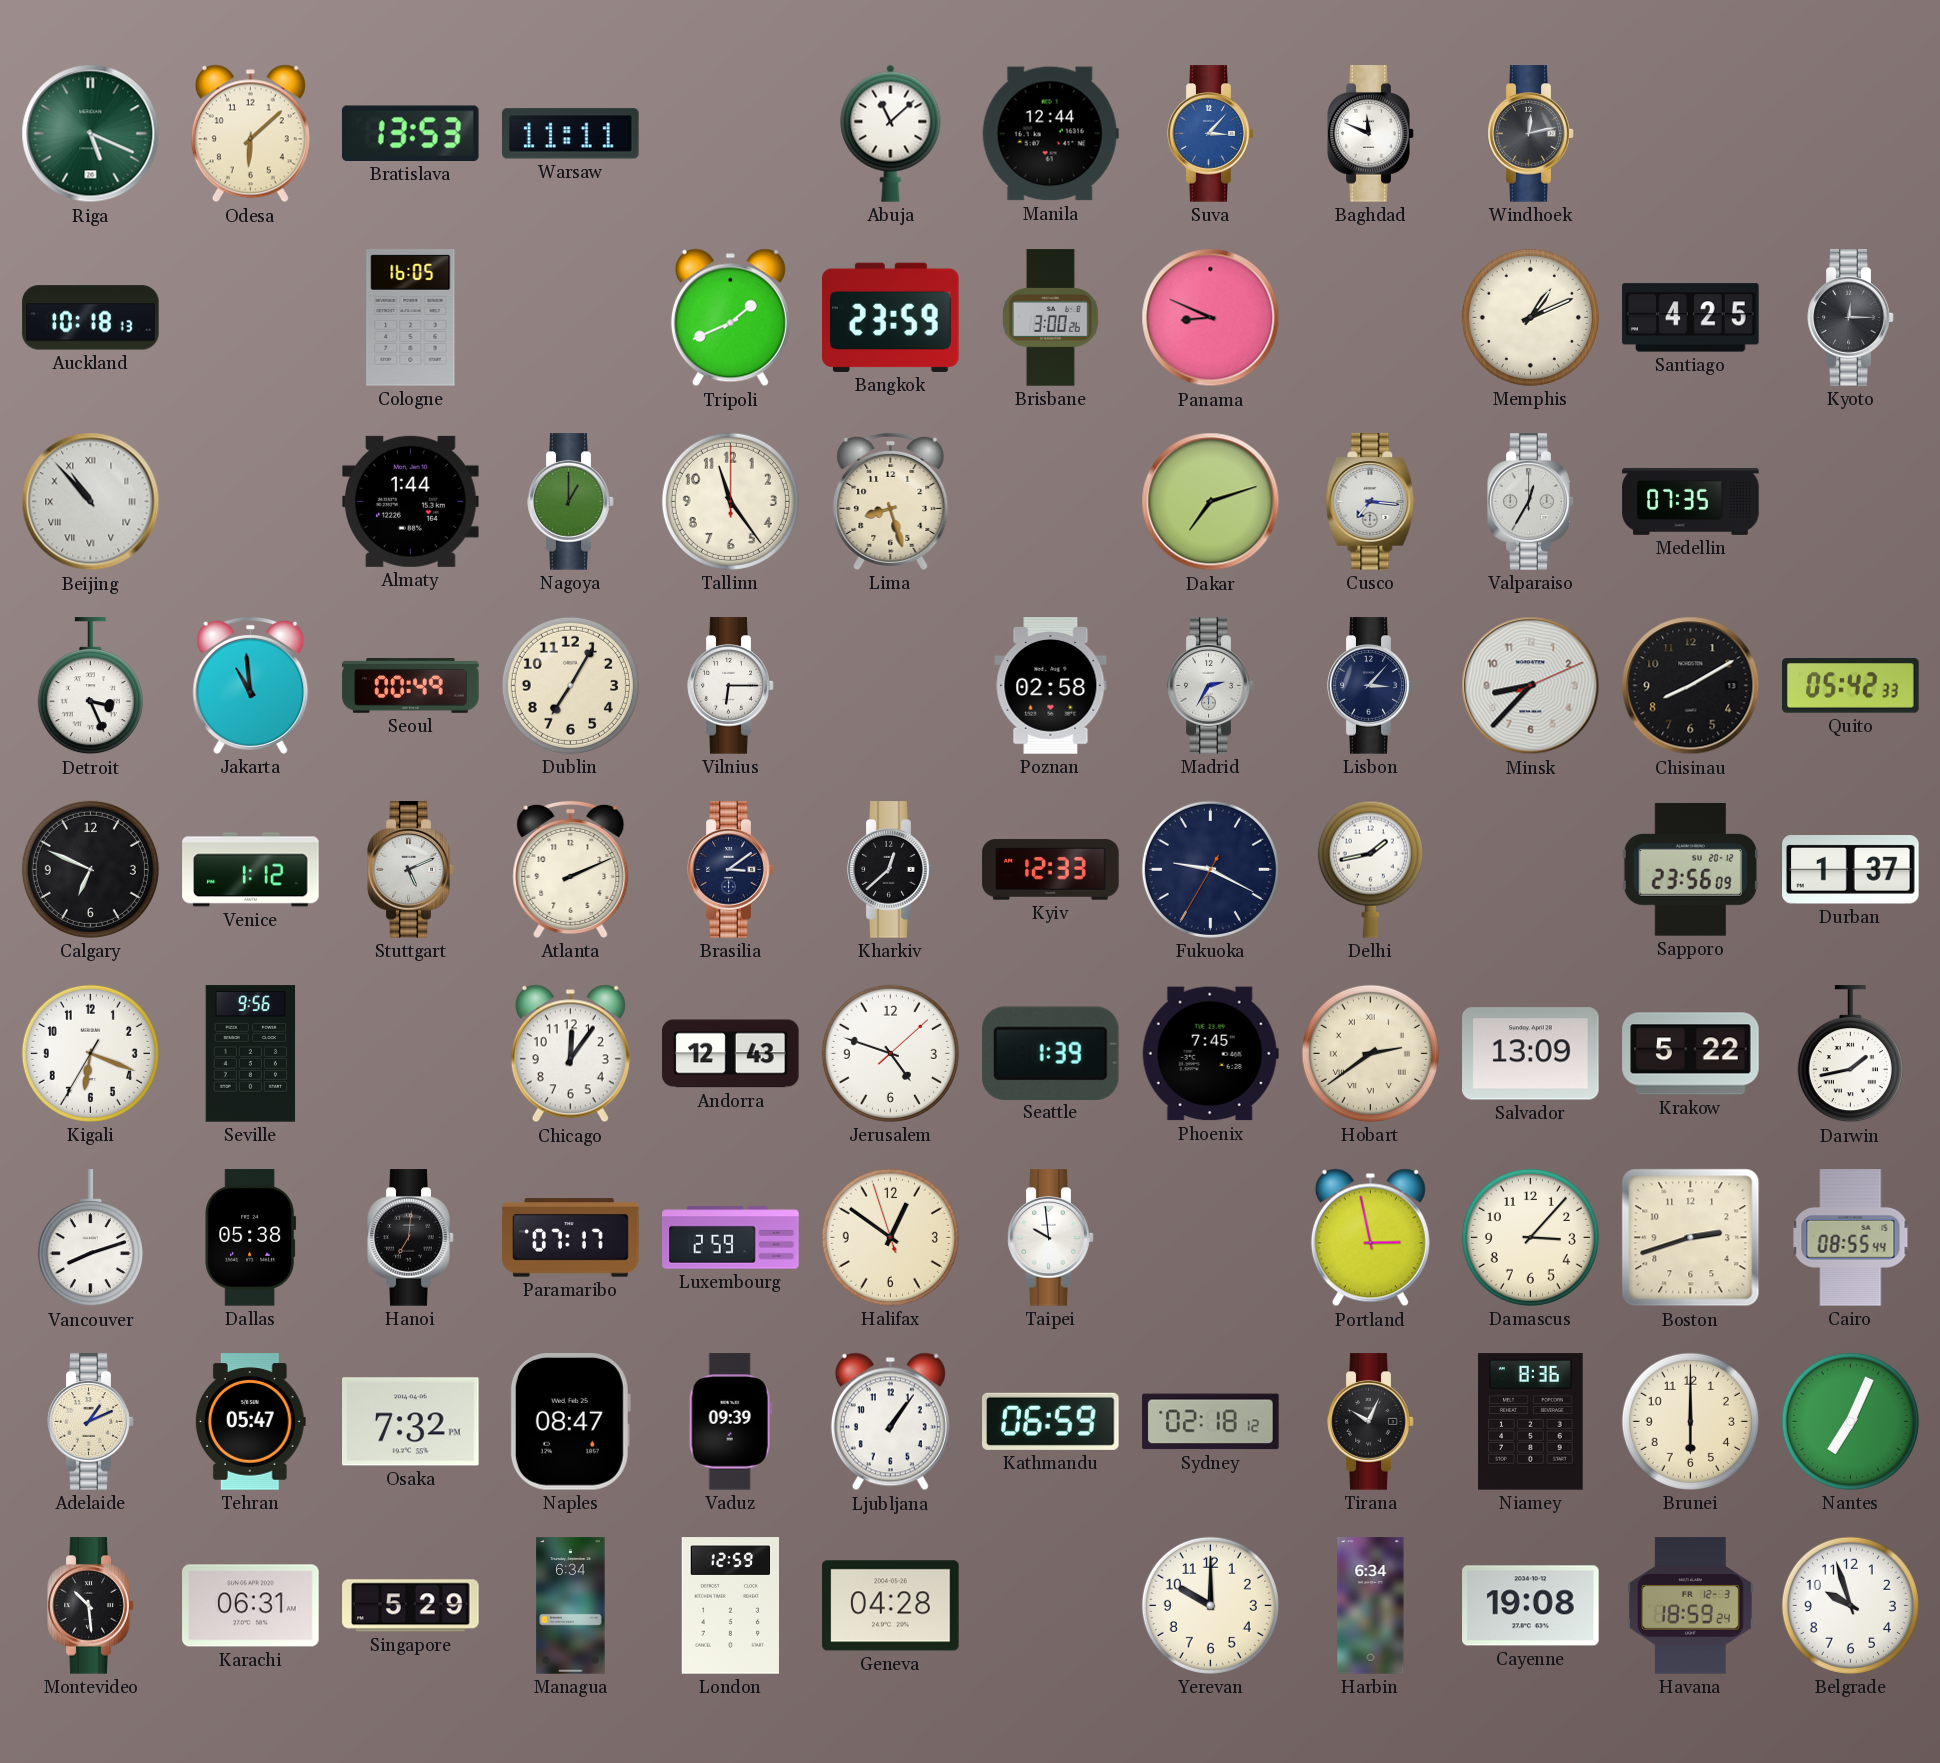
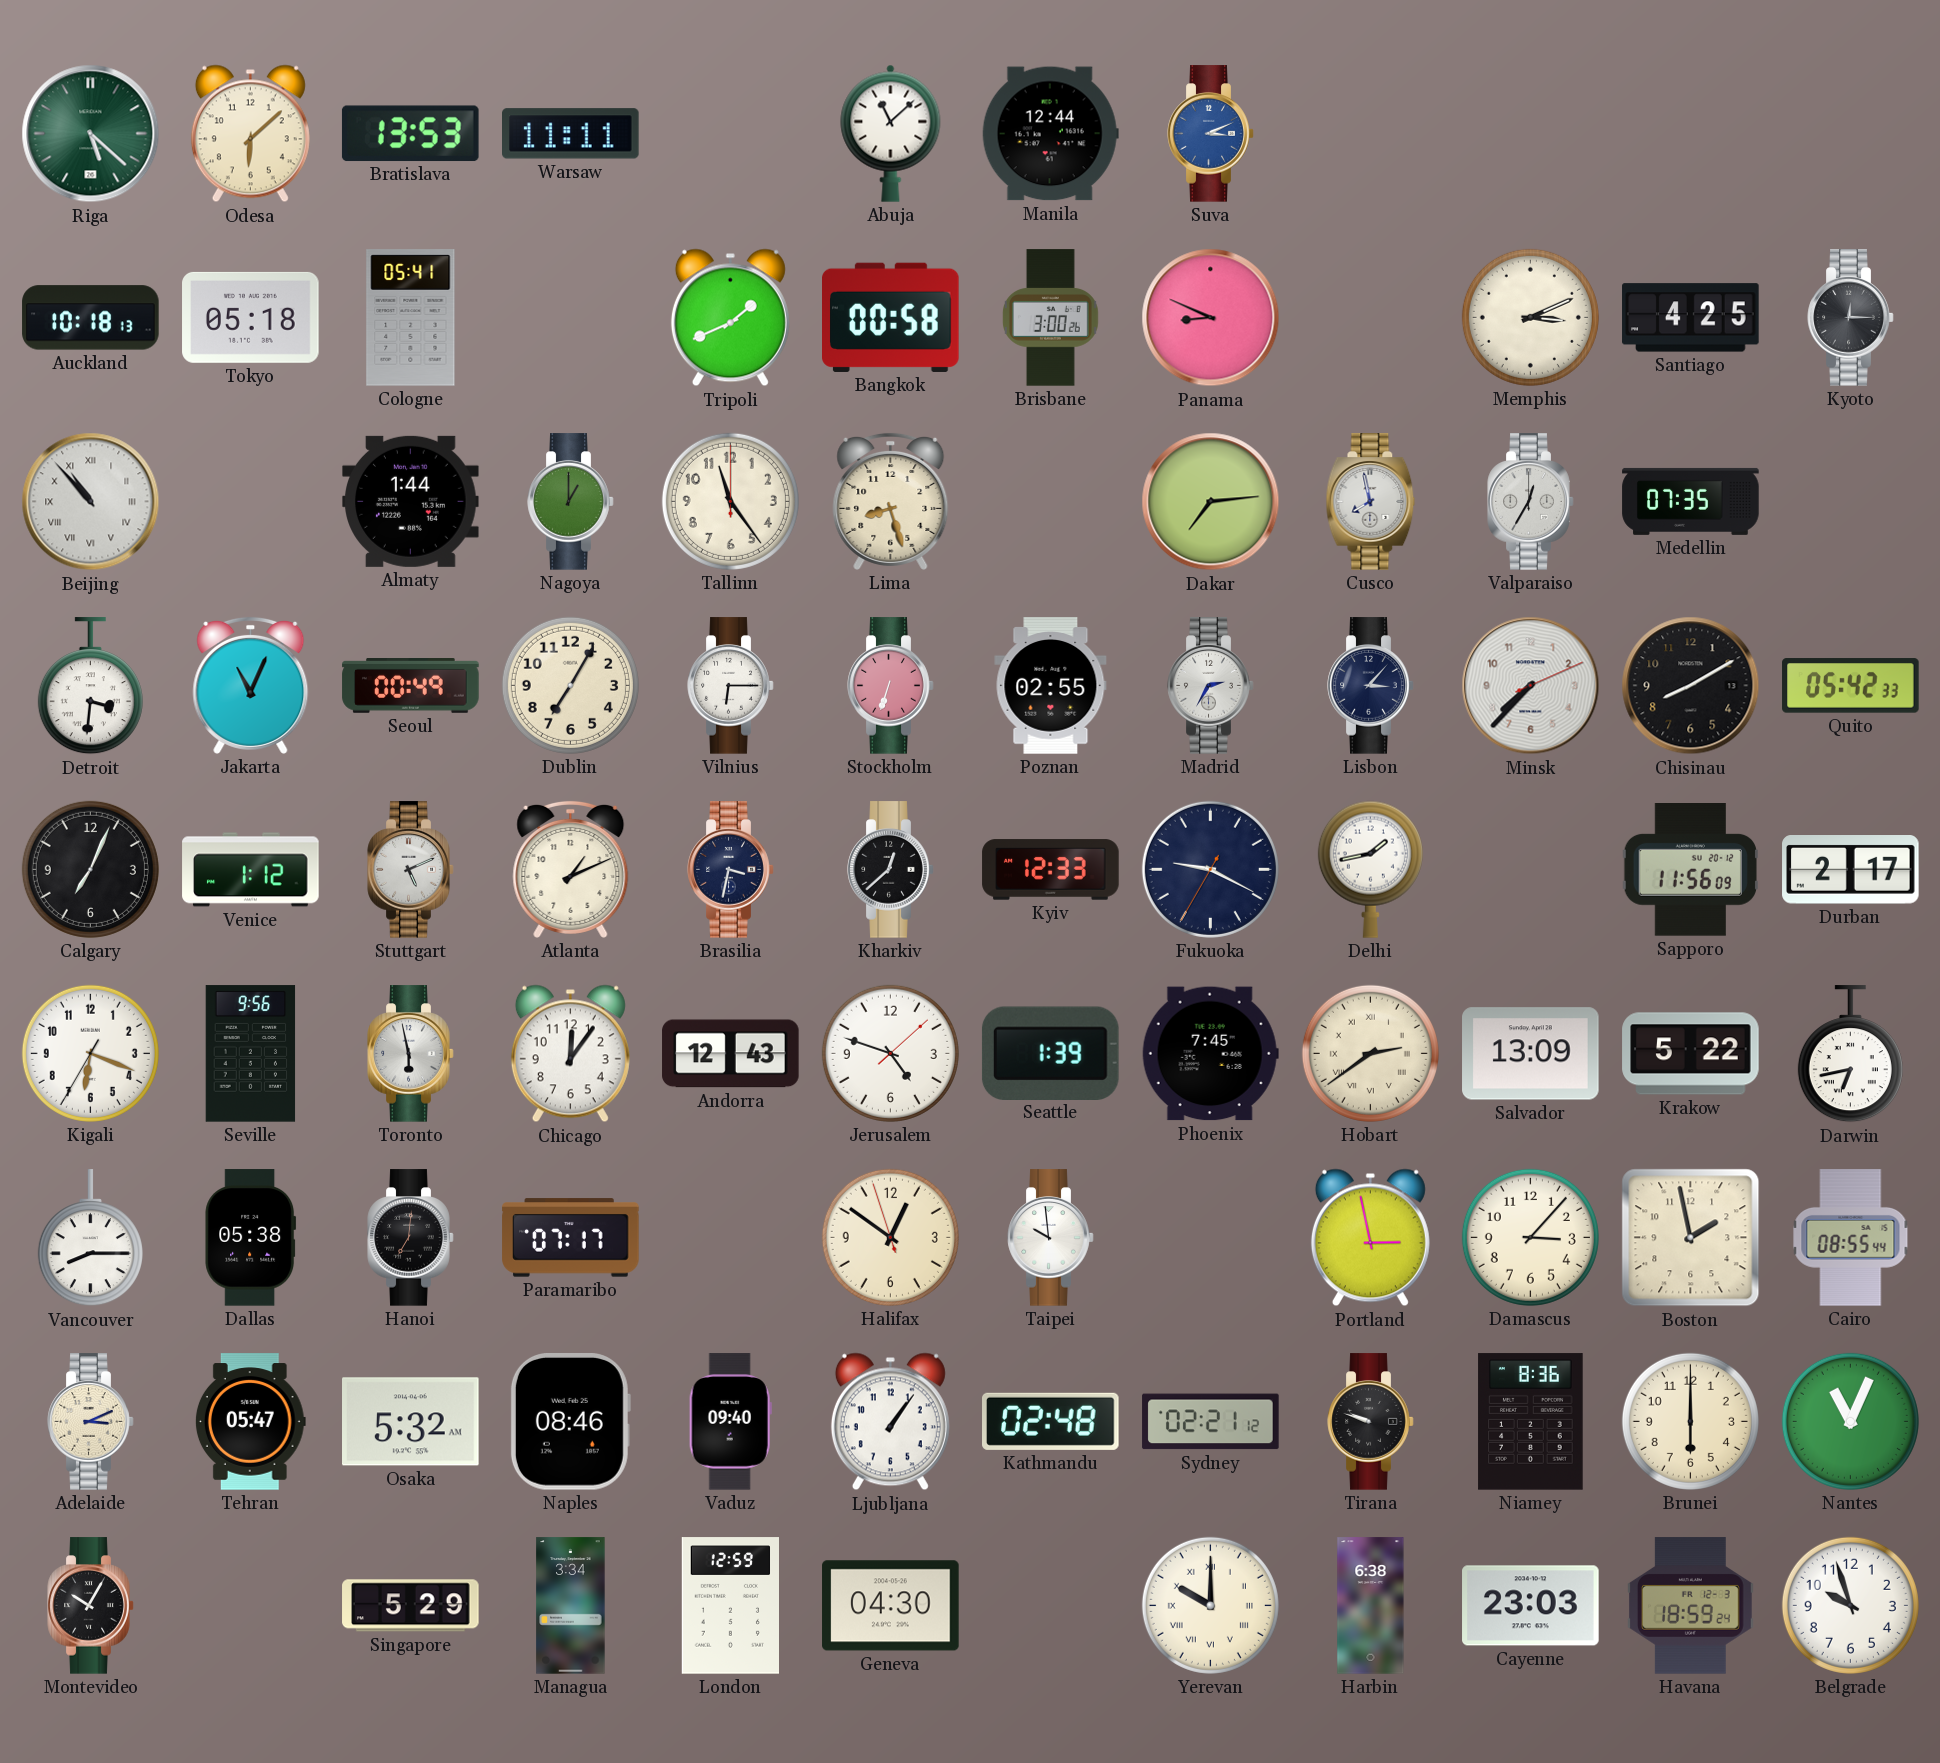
Riga: 5:19 -> 5:22 (91, 134)
Suva: 3:07 -> 3:11 (1211, 134)
Baghdad: 11:49 -> none (1371, 134)
Windhoek: 12:13 -> none (1531, 134)
Tokyo: none -> 05:18 (251, 317)
Cologne: 16:05 -> 05:41 (411, 318)
Bangkok: 23:59 -> 00:58 (891, 317)
Memphis: 1:11 -> 3:11 (1530, 317)
Dakar: 7:12 -> 7:14 (1211, 502)
Cusco: 7:16 -> 7:58 (1371, 502)
Detroit: 3:26 -> 3:31 (90, 686)
Jakarta: 10:59 -> 11:04 (251, 685)
Stockholm: none -> 6:33 (891, 686)
Poznan: 02:58 -> 02:55 (1051, 686)
Minsk: 8:37 -> 7:37 (1531, 686)
Calgary: 6:49 -> 7:04 (90, 869)
Atlanta: 2:11 -> 1:11 (571, 869)
Brasilia: 3:09 -> 3:32 (731, 870)
Sapporo: 23:56 -> 11:56 (1690, 870)
Durban: 1:37 -> 2:17 (1851, 870)
Toronto: none -> 5:58 (411, 1054)
Darwin: 1:43 -> 6:43 (1850, 1054)
Vancouver: 8:12 -> 8:15 (90, 1238)
Luxembourg: 2:59 -> none (731, 1238)
Boston: 2:42 -> 1:58 (1691, 1238)
Adelaide: 1:11 -> 3:11 (91, 1422)
Osaka: 7:32 -> 5:32 (411, 1422)
Naples: 08:47 -> 08:46 (570, 1422)
Vaduz: 09:39 -> 09:40 (730, 1422)
Kathmandu: 06:59 -> 02:48 (1051, 1421)
Sydney: 02:18 -> 02:21 (1211, 1422)
Tirana: 10:04 -> 9:48 (1371, 1422)
Nantes: 7:04 -> 11:04 (1850, 1421)
Montevideo: 10:29 -> 10:05 (91, 1606)
Karachi: 06:31 -> none (251, 1606)
Managua: 6:34 -> 3:34 (571, 1606)
Geneva: 04:28 -> 04:30 (891, 1606)
Yerevan numerals: Arabic -> Roman (1210, 1605)
Harbin: 6:34 -> 6:38 (1371, 1606)
Cayenne: 19:08 -> 23:03 (1531, 1606)
